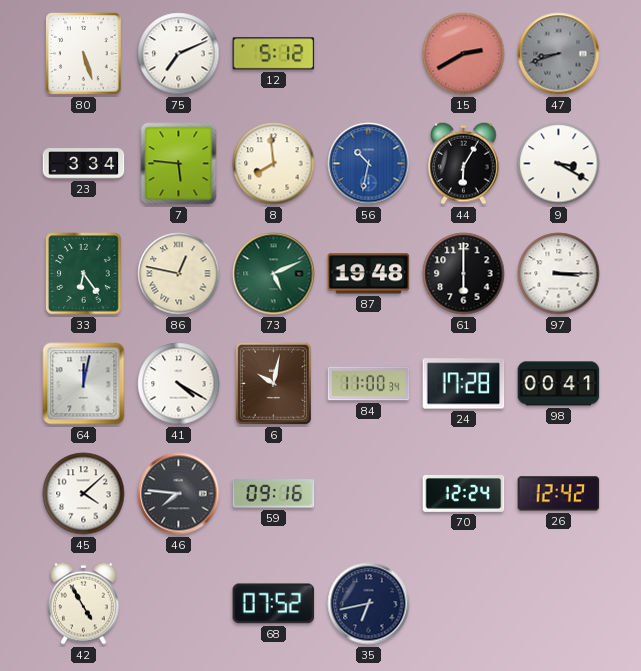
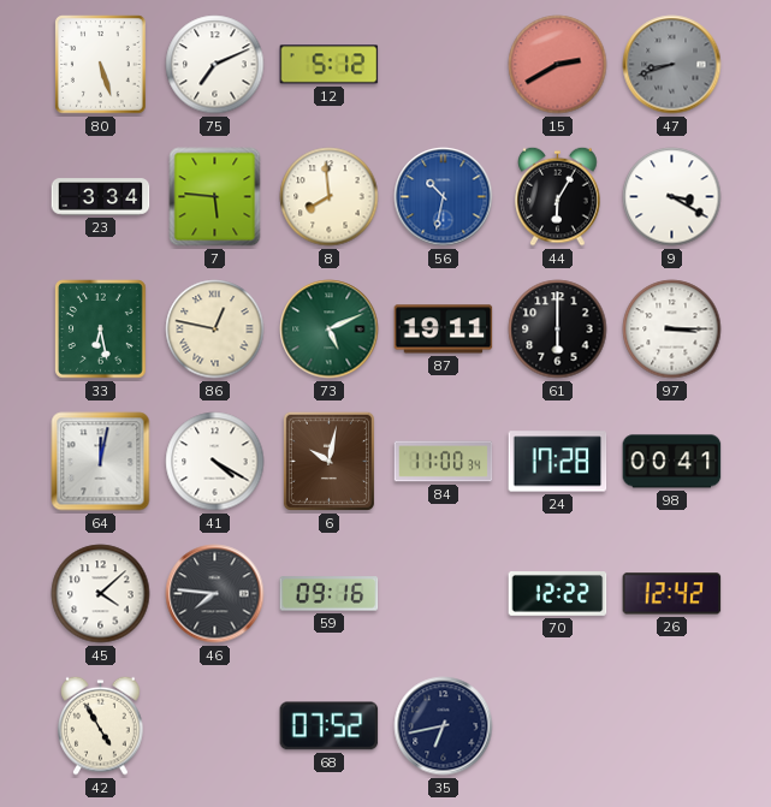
33: 6:24 -> 6:28 (101, 330)
87: 19:48 -> 19:11 (444, 330)
70: 12:24 -> 12:22 (558, 594)
